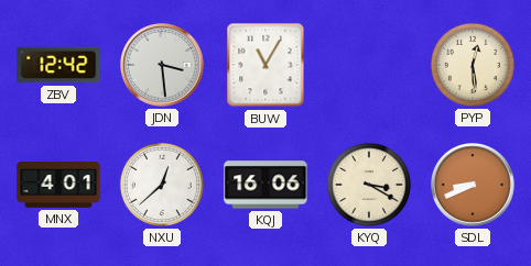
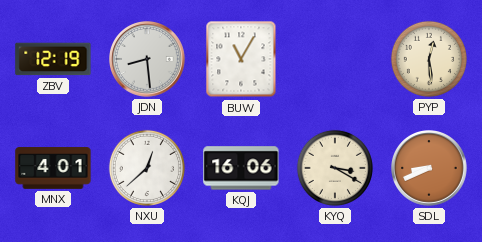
ZBV: 12:42 -> 12:19 (53, 59)
JDN: 3:29 -> 8:29 (148, 60)
